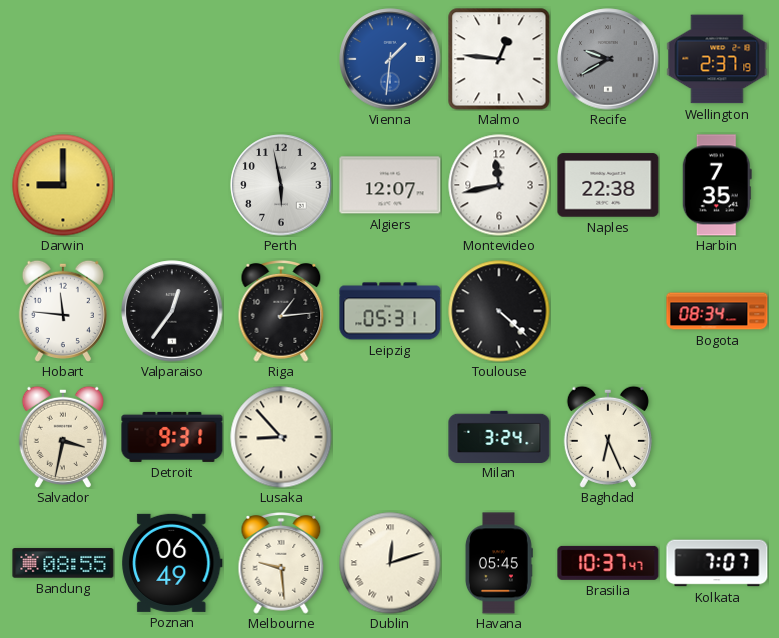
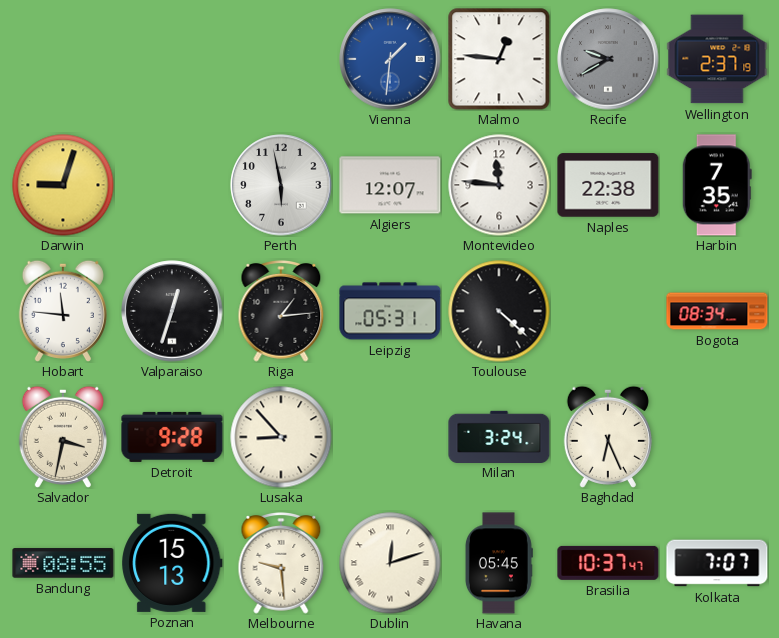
Darwin: 9:00 -> 9:03 (63, 185)
Montevideo: 11:43 -> 11:46 (499, 185)
Valparaiso: 12:36 -> 12:33 (172, 311)
Detroit: 9:31 -> 9:28 (172, 437)
Poznan: 06:49 -> 15:13 (172, 563)
